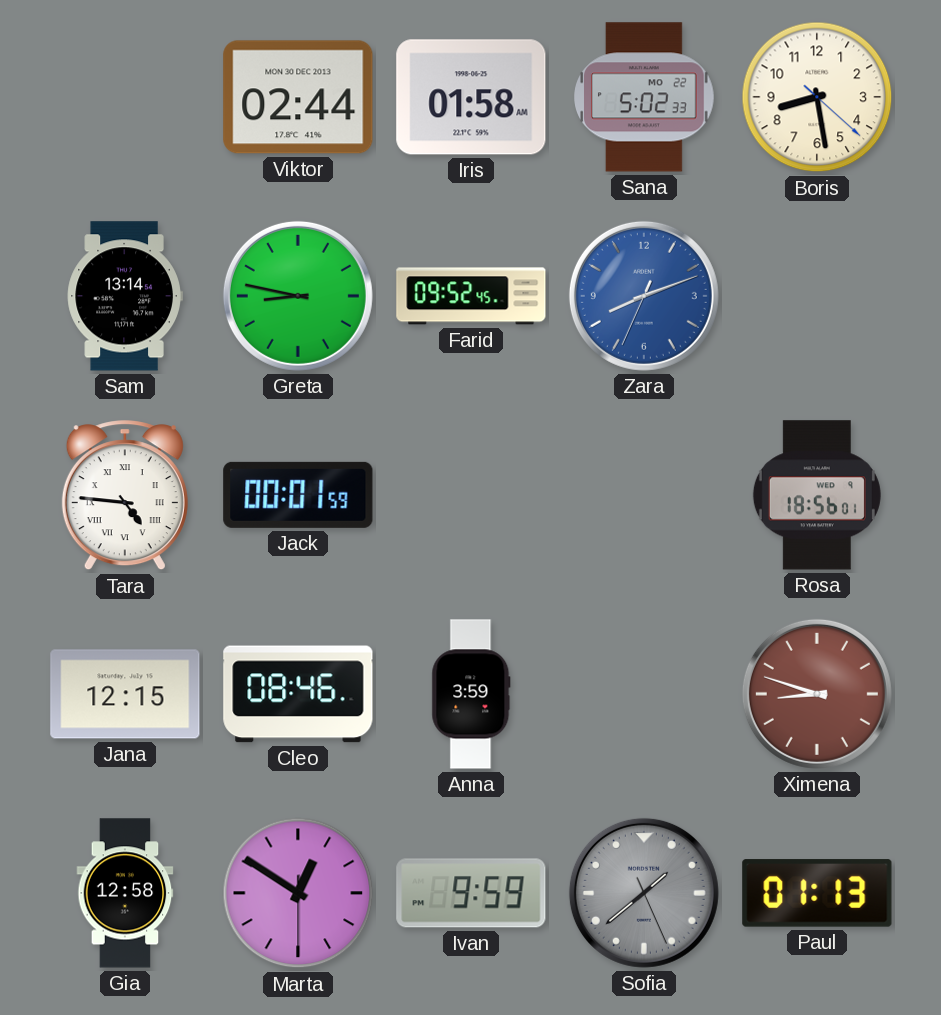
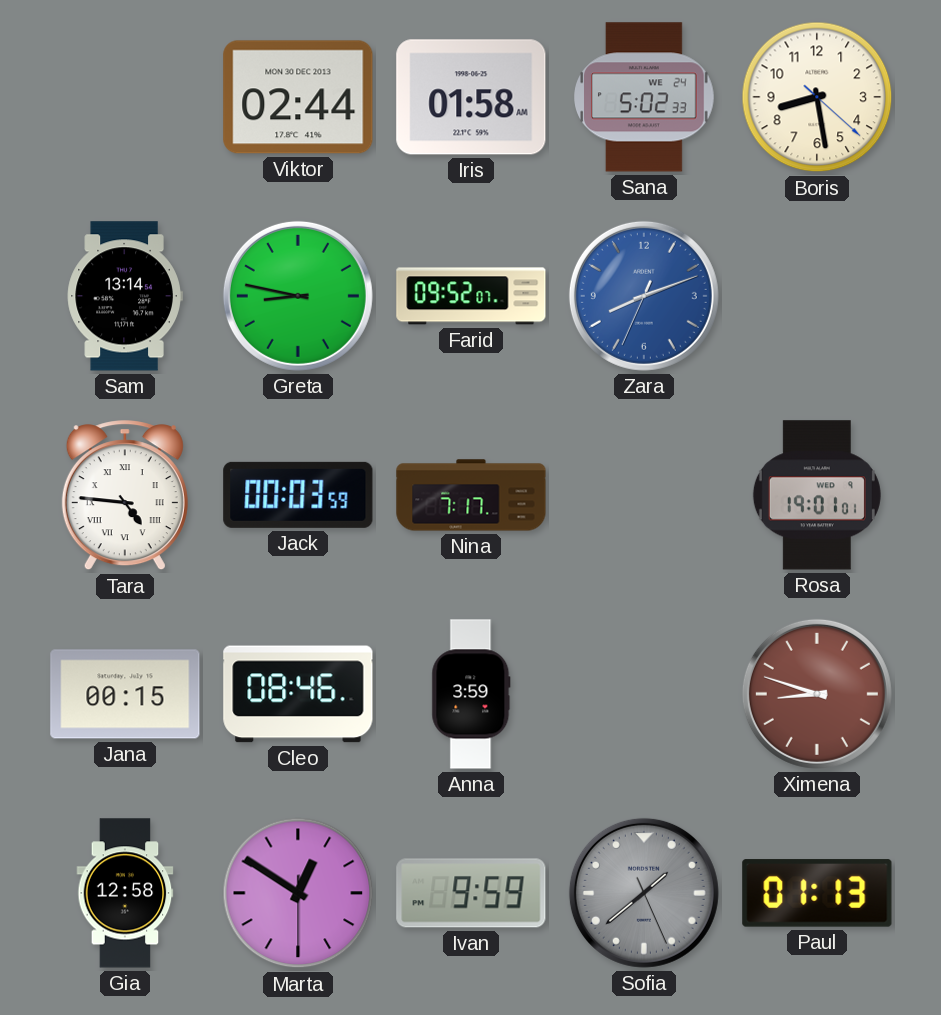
Sana date: MO 22 -> WE 24 (644, 97)
Farid: 09:52:45 -> 09:52:07 (471, 296)
Jack: 00:01 -> 00:03 (298, 495)
Nina: none -> 7:17 (471, 495)
Rosa: 18:56 -> 19:01 (817, 495)
Jana: 12:15 -> 00:15 (125, 694)
